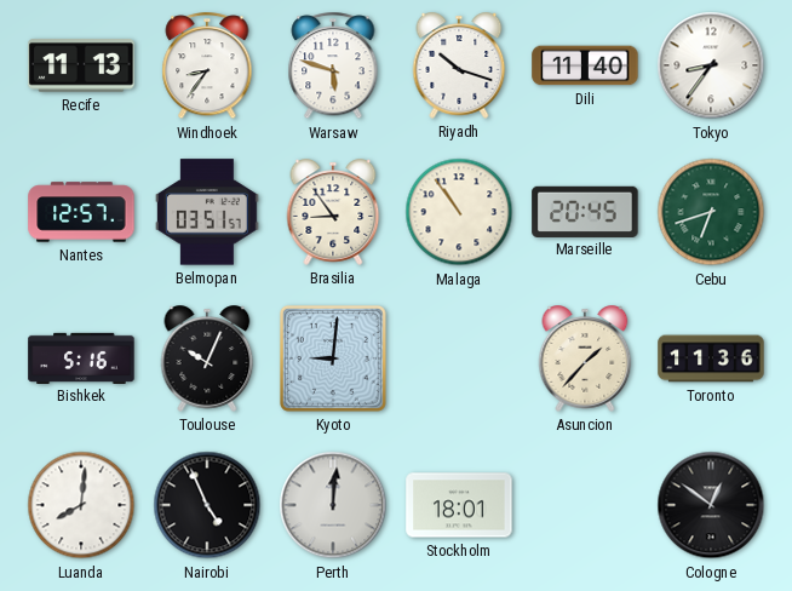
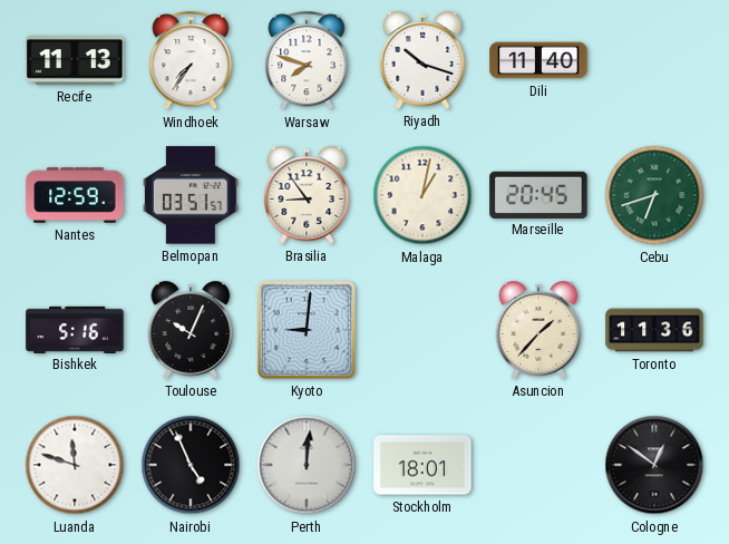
Windhoek: 8:36 -> 7:36 (191, 61)
Warsaw: 5:48 -> 7:48 (307, 61)
Tokyo: 8:36 -> none (711, 65)
Nantes: 12:57 -> 12:59 (75, 195)
Malaga: 10:54 -> 1:02 (422, 195)
Luanda: 8:01 -> 11:48 (75, 465)
